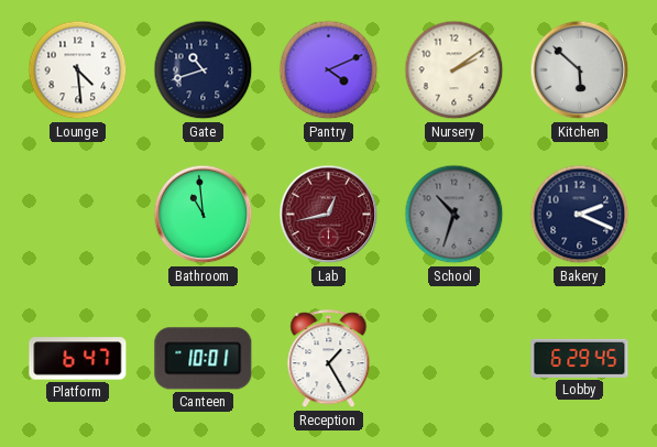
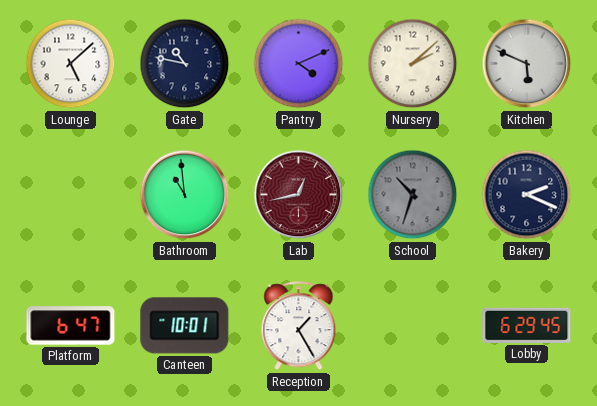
Lounge: 4:29 -> 5:08 (71, 64)
Gate: 10:42 -> 10:47 (185, 64)
Nursery: 2:09 -> 2:08 (413, 64)
Kitchen: 5:52 -> 5:49 (527, 64)
